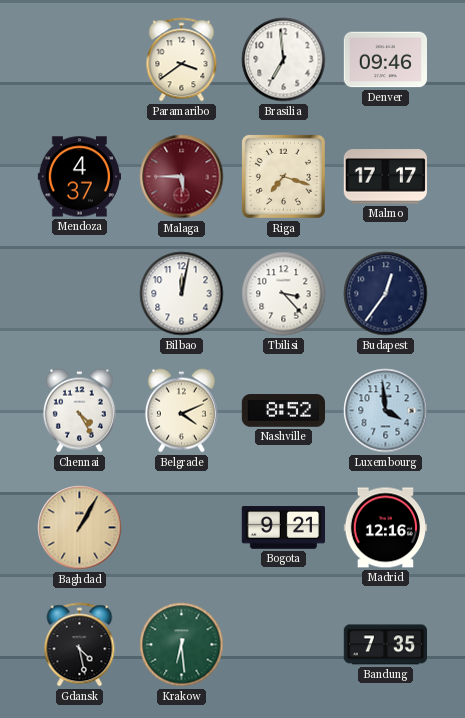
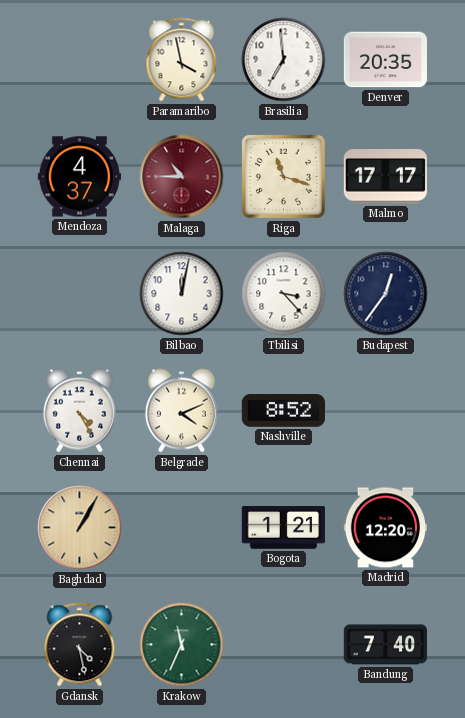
Paramaribo: 3:39 -> 3:58 (182, 60)
Denver: 09:46 -> 20:35 (386, 60)
Malaga: 5:45 -> 10:45 (182, 177)
Riga: 7:18 -> 11:18 (283, 176)
Luxembourg: 3:59 -> none (386, 411)
Bogota: 9:21 -> 1:21 (283, 528)
Madrid: 12:16 -> 12:20 (385, 528)
Krakow: 6:29 -> 11:34 (182, 645)
Bandung: 7:35 -> 7:40 (385, 645)
